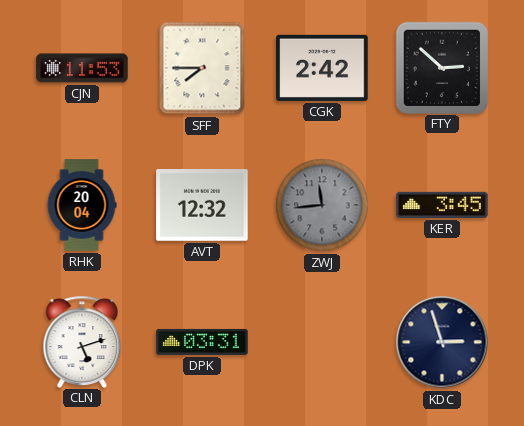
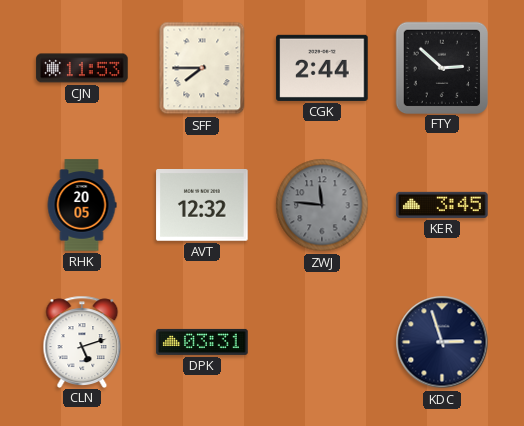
CGK: 2:42 -> 2:44 (322, 68)
RHK: 20:04 -> 20:05 (82, 205)
ZWJ: 11:44 -> 11:46 (322, 205)
